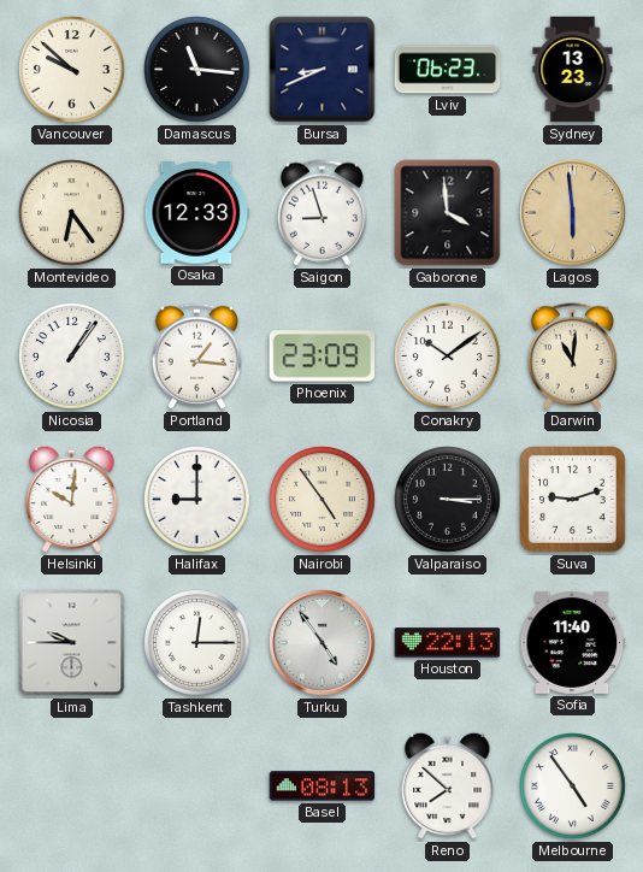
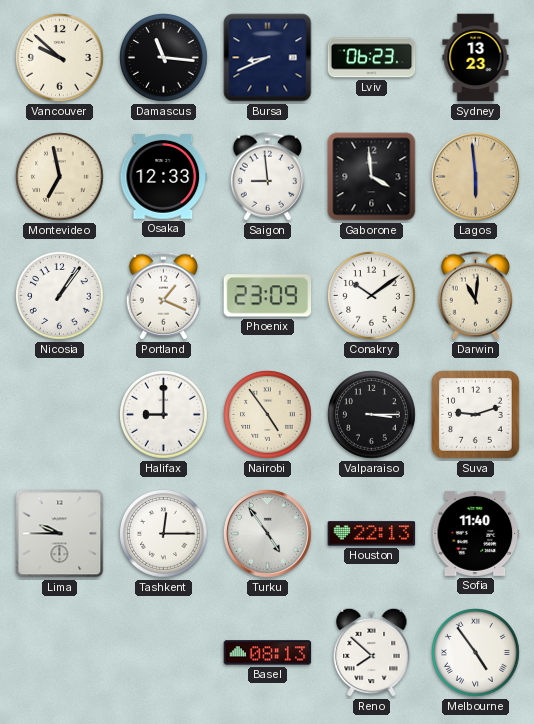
Montevideo: 6:24 -> 6:58 (60, 177)
Saigon: 8:57 -> 8:59 (267, 177)
Portland: 1:16 -> 1:19 (163, 296)
Helsinki: 10:01 -> none (72, 499)
